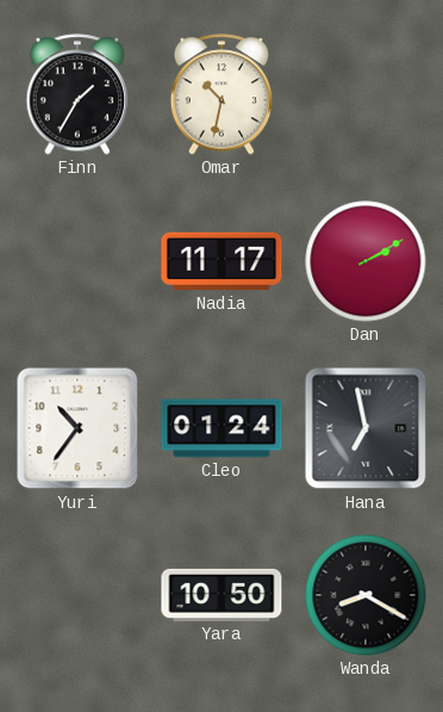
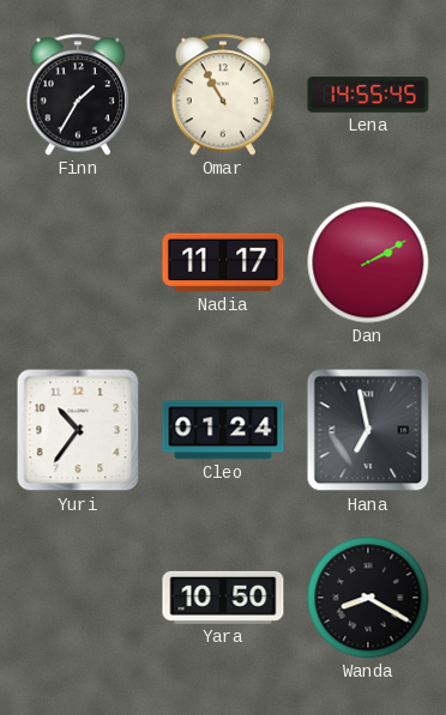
Omar: 10:32 -> 10:55 (223, 95)
Lena: none -> 14:55 (368, 95)
